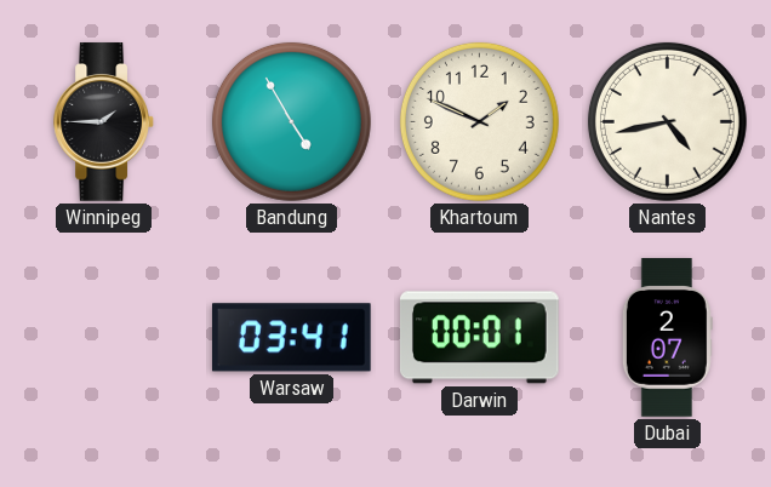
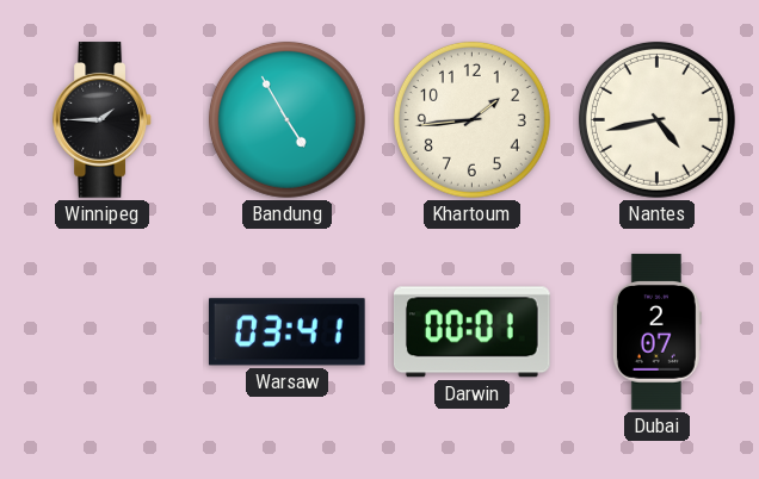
Khartoum: 1:49 -> 1:44 (471, 119)
